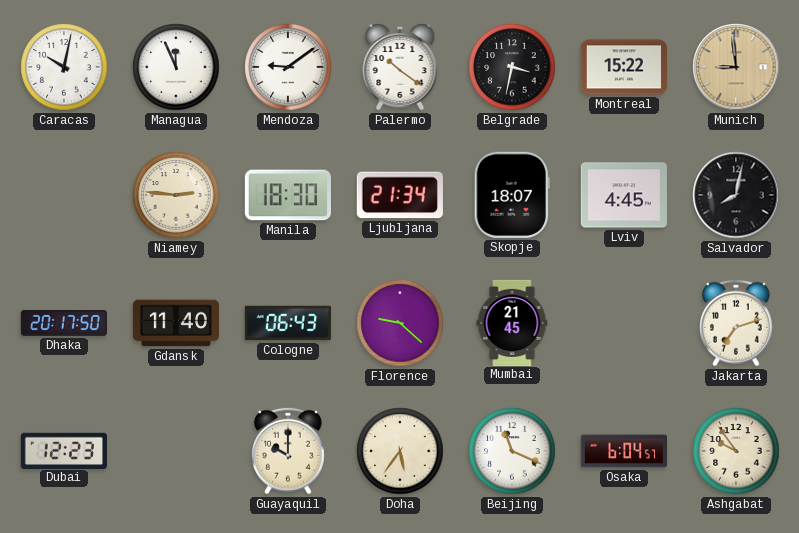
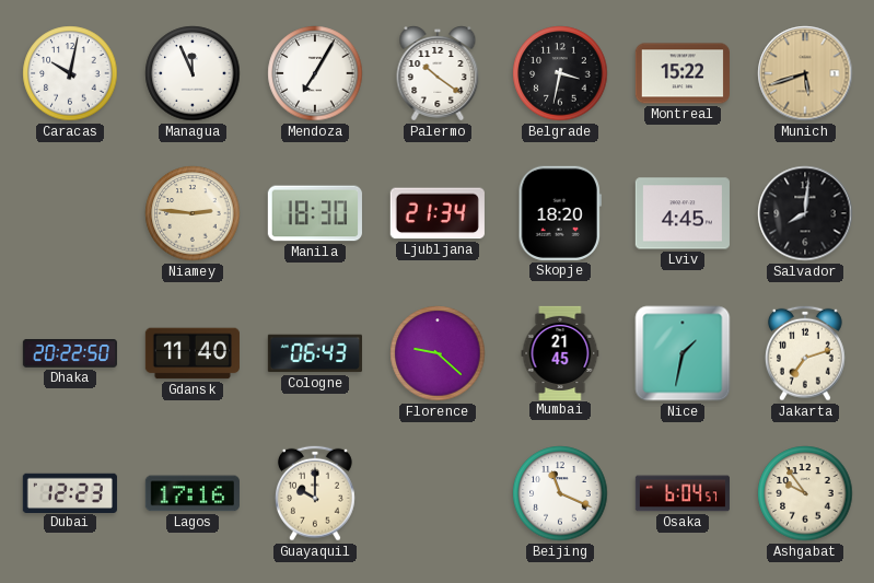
Mendoza: 9:09 -> 7:05 (315, 73)
Munich: 8:59 -> 5:42 (805, 73)
Skopje: 18:07 -> 18:20 (560, 213)
Salvador: 8:02 -> 8:01 (805, 213)
Dhaka: 20:17 -> 20:22 (70, 354)
Nice: none -> 1:32 (683, 353)
Lagos: none -> 17:16 (193, 493)
Doha: 5:36 -> none (400, 451)
